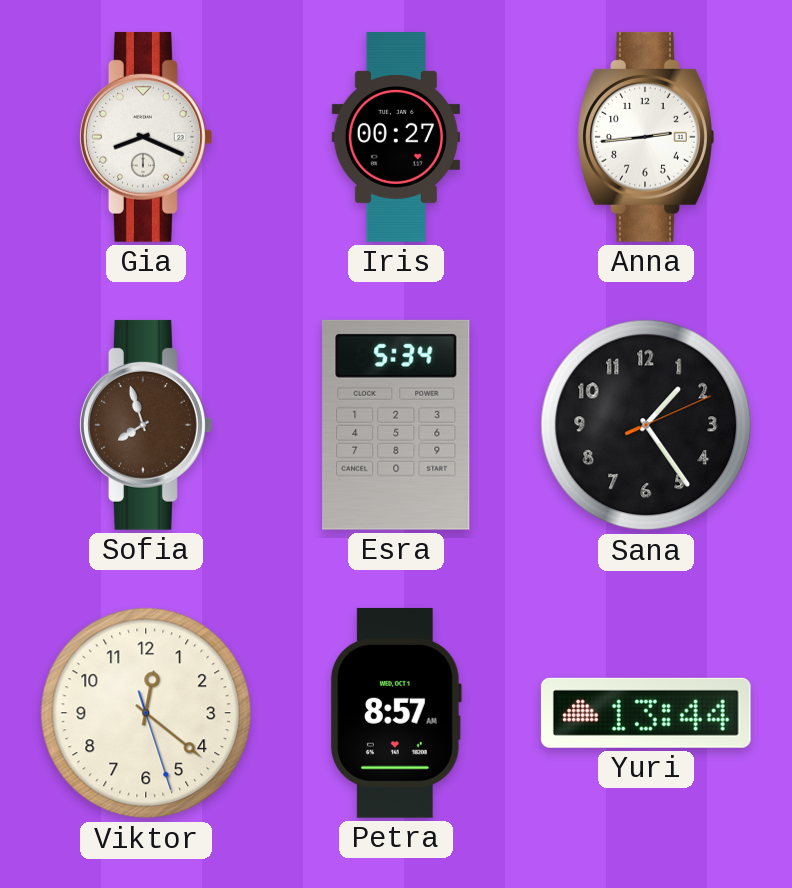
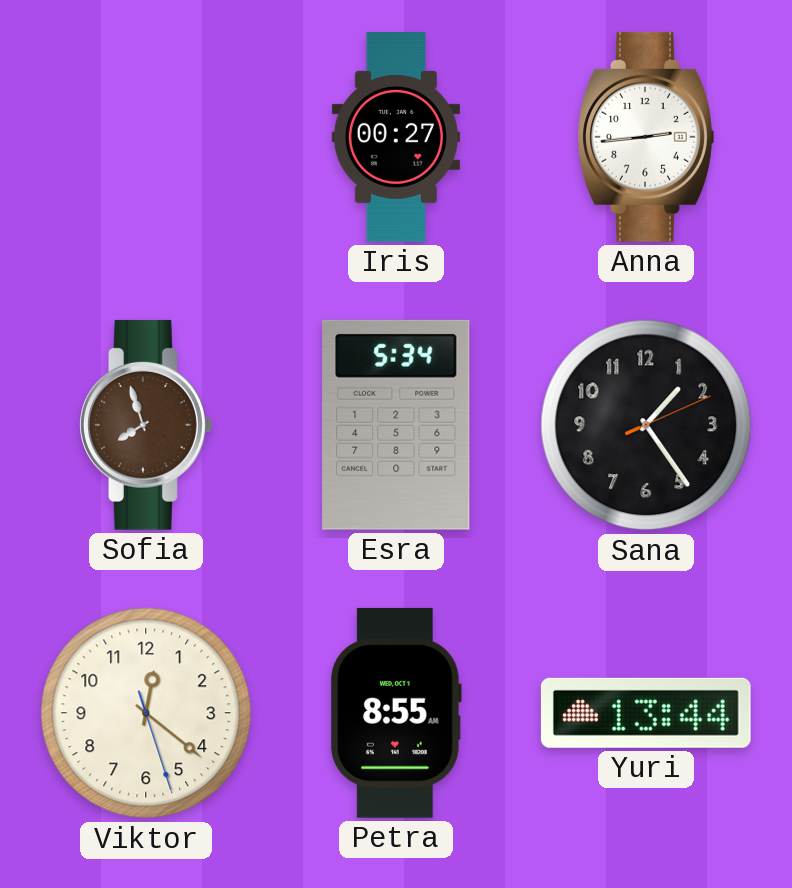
Gia: 8:19 -> none (146, 137)
Petra: 8:57 -> 8:55 (397, 713)
